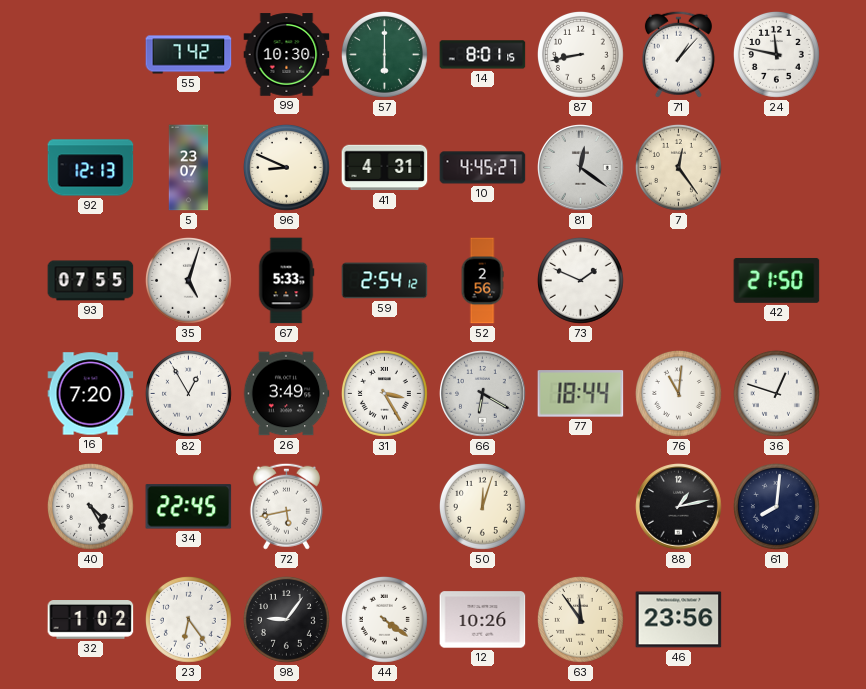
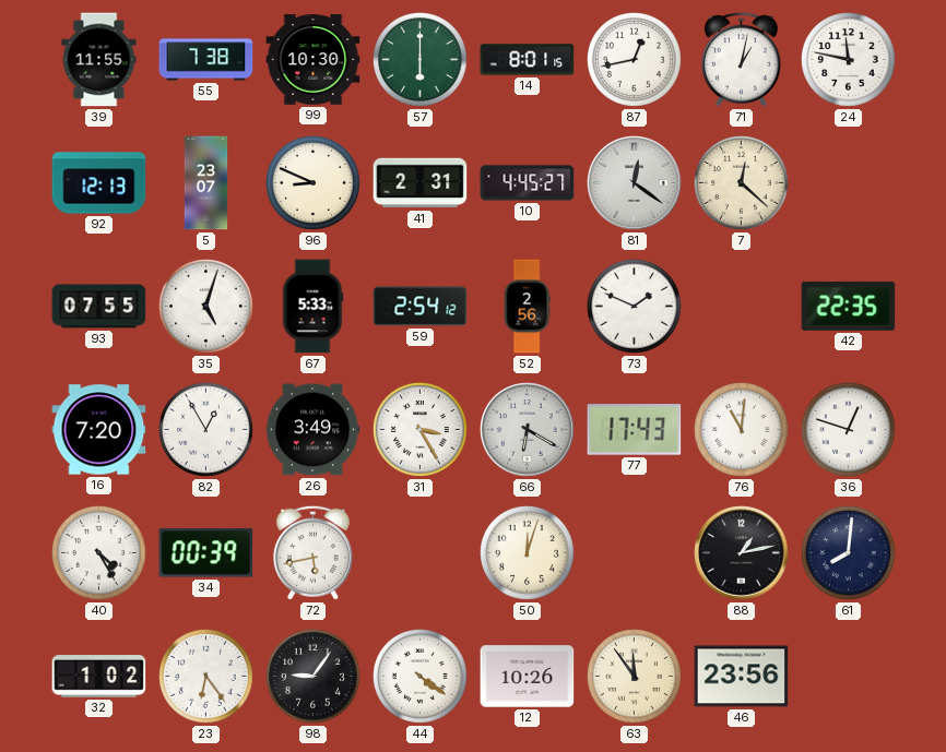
39: none -> 11:55 (99, 60)
55: 7:42 -> 7:38 (206, 60)
87: 8:43 -> 12:43 (634, 59)
71: 1:07 -> 1:02 (741, 59)
41: 4:31 -> 2:31 (421, 183)
7: 12:24 -> 12:22 (741, 182)
42: 21:50 -> 22:35 (849, 306)
77: 18:44 -> 17:43 (635, 430)
34: 22:45 -> 00:39 (206, 553)
